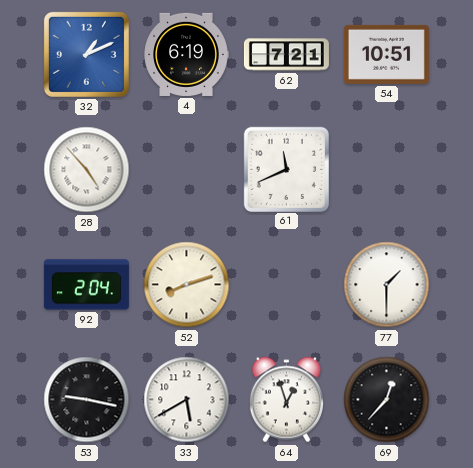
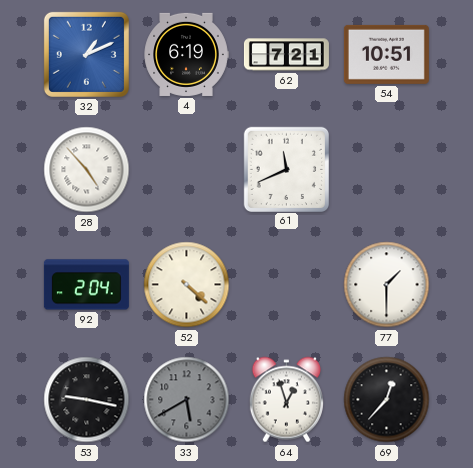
52: 8:12 -> 4:22 (187, 285)
33 dial: white -> grey (187, 400)
